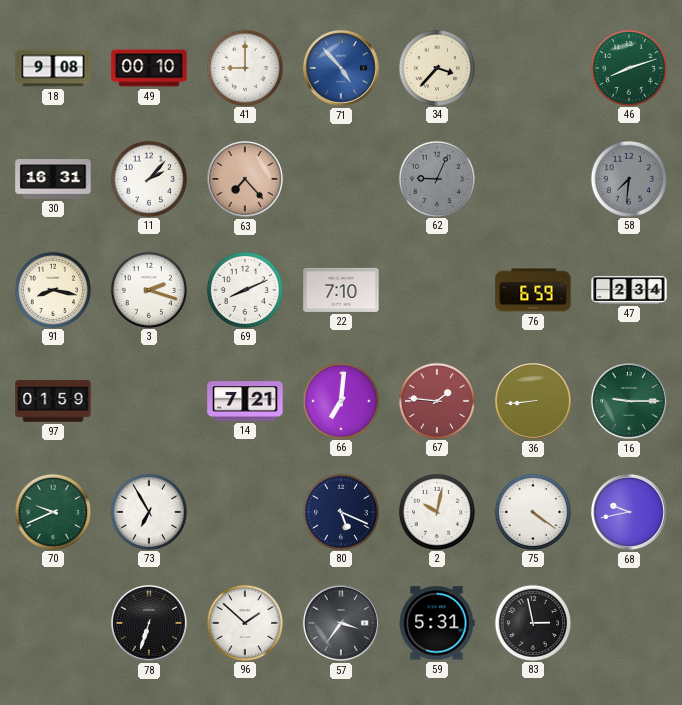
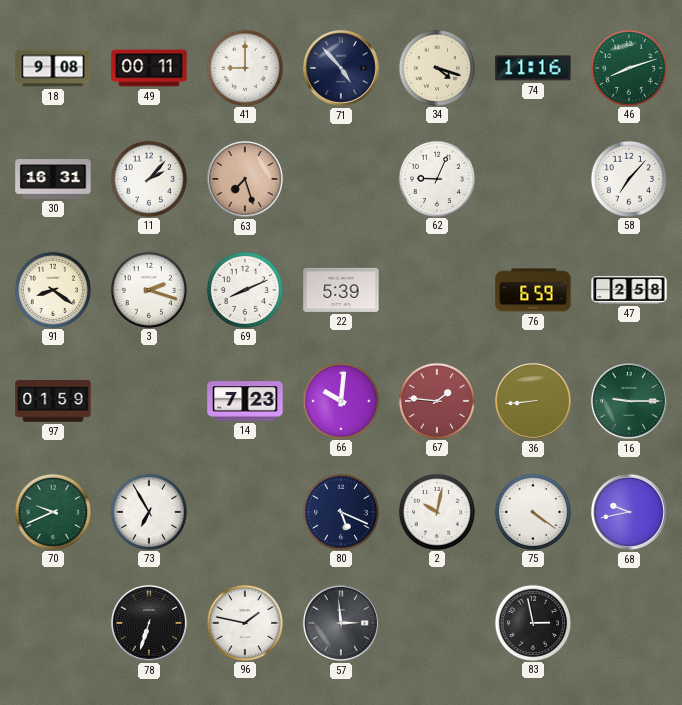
49: 00:10 -> 00:11 (149, 68)
71 dial: blue -> navy (341, 68)
34: 3:37 -> 4:18 (436, 67)
74: none -> 11:16 (533, 68)
63: 7:23 -> 7:27 (245, 179)
62 dial: grey -> white (436, 178)
58: 7:31 -> 7:07 (628, 178)
58 dial: grey -> white (628, 178)
91: 8:17 -> 8:21 (52, 289)
22: 7:10 -> 5:39 (341, 290)
47: 2:34 -> 2:58 (629, 290)
14: 7:21 -> 7:23 (245, 401)
66: 7:01 -> 10:01 (340, 400)
96: 1:52 -> 1:47 (244, 622)
57: 3:36 -> 2:59 (341, 623)
59: 5:31 -> none (437, 623)
